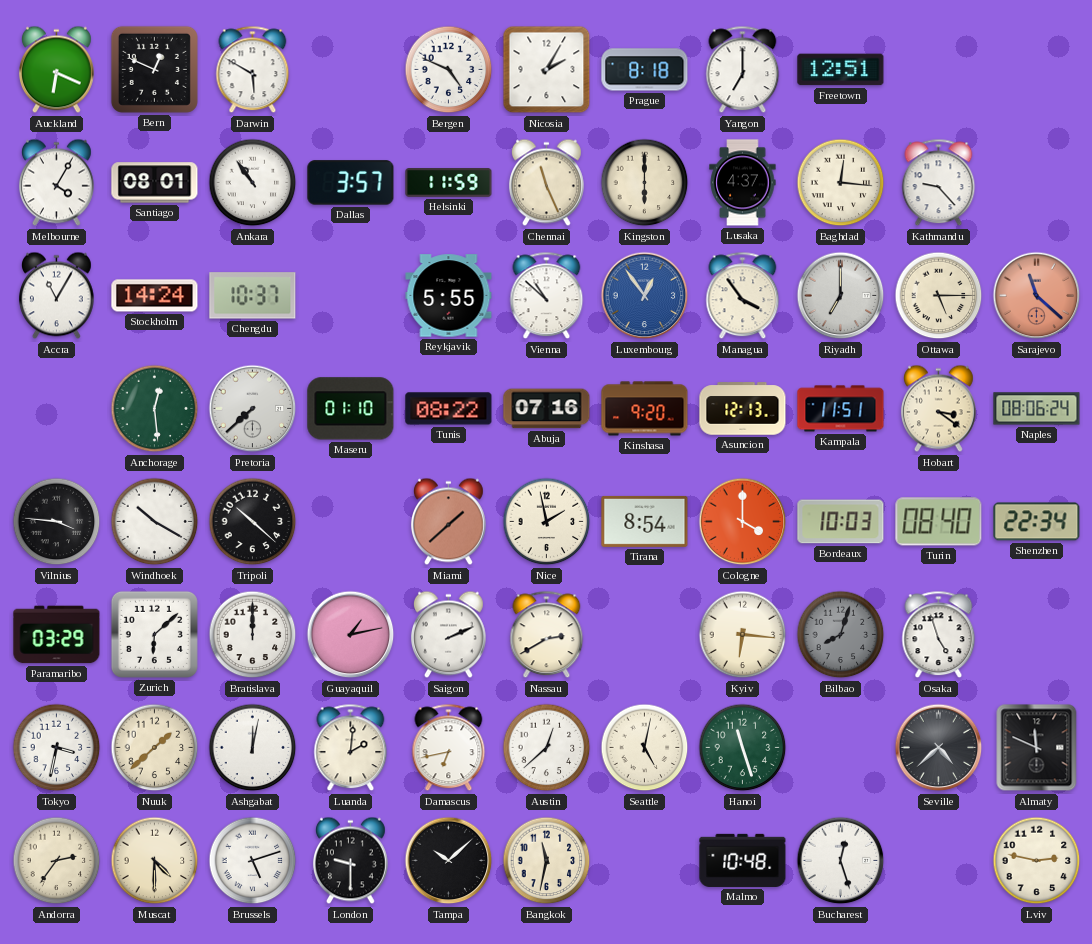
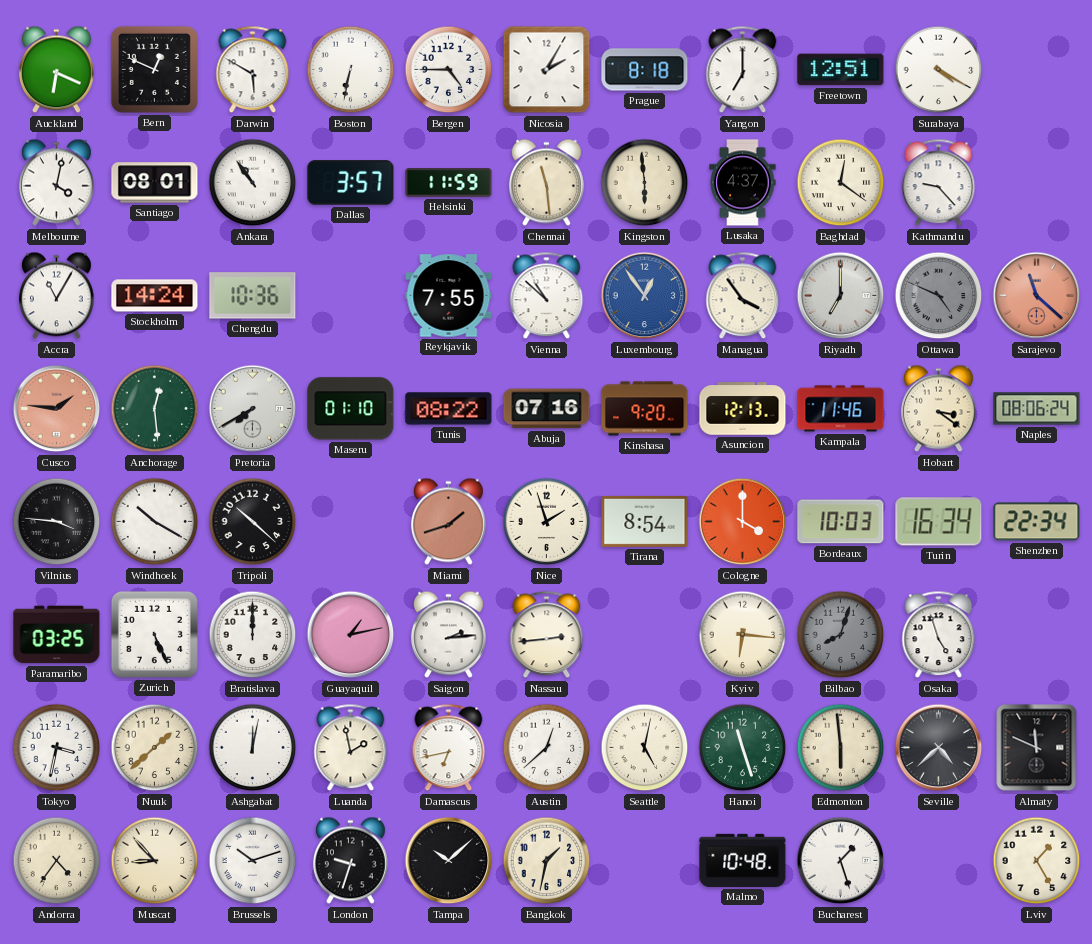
Boston: none -> 6:32 (351, 70)
Bergen: 4:49 -> 4:45 (449, 70)
Surabaya: none -> 4:20 (939, 70)
Melbourne: 4:05 -> 4:02 (56, 183)
Chennai: 11:26 -> 11:29 (546, 183)
Kingston: 6:00 -> 5:59 (645, 183)
Baghdad: 12:16 -> 12:21 (841, 183)
Chengdu: 10:37 -> 10:36 (253, 296)
Reykjavik: 5:55 -> 7:55 (449, 296)
Ottawa: 5:15 -> 4:49 (939, 296)
Ottawa dial: cream -> grey (939, 296)
Cusco: none -> 1:46 (57, 409)
Pretoria: 7:38 -> 7:40 (253, 409)
Kampala: 11:51 -> 11:46 (841, 409)
Miami: 1:38 -> 1:42 (448, 522)
Nice: 1:58 -> 1:57 (547, 522)
Turin: 08:40 -> 16:34 (939, 522)
Paramaribo: 03:29 -> 03:25 (57, 635)
Zurich: 6:08 -> 5:26 (154, 634)
Saigon: 2:11 -> 2:14 (448, 635)
Nassau: 2:40 -> 2:44 (547, 635)
Luanda: 2:01 -> 1:58 (351, 748)
Edmonton: none -> 5:59 (841, 748)
Andorra: 2:36 -> 4:36 (57, 861)
Muscat: 4:30 -> 8:53 (155, 861)
Brussels: 5:12 -> 10:12 (253, 861)
London: 9:30 -> 9:33 (350, 861)
Bangkok: 11:32 -> 1:32 (547, 861)
Bucharest: 12:27 -> 1:27 (841, 861)
Lviv: 2:47 -> 1:25 (1037, 861)
